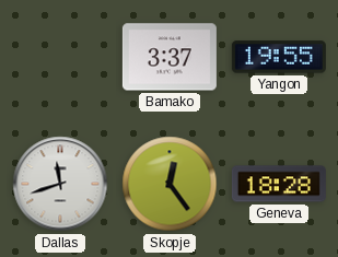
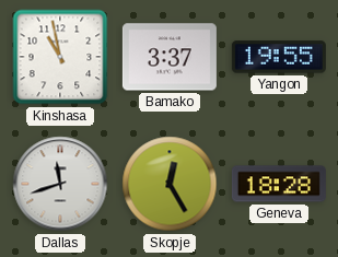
Kinshasa: none -> 10:58 (60, 57)
Skopje: 12:24 -> 12:25 (170, 184)
